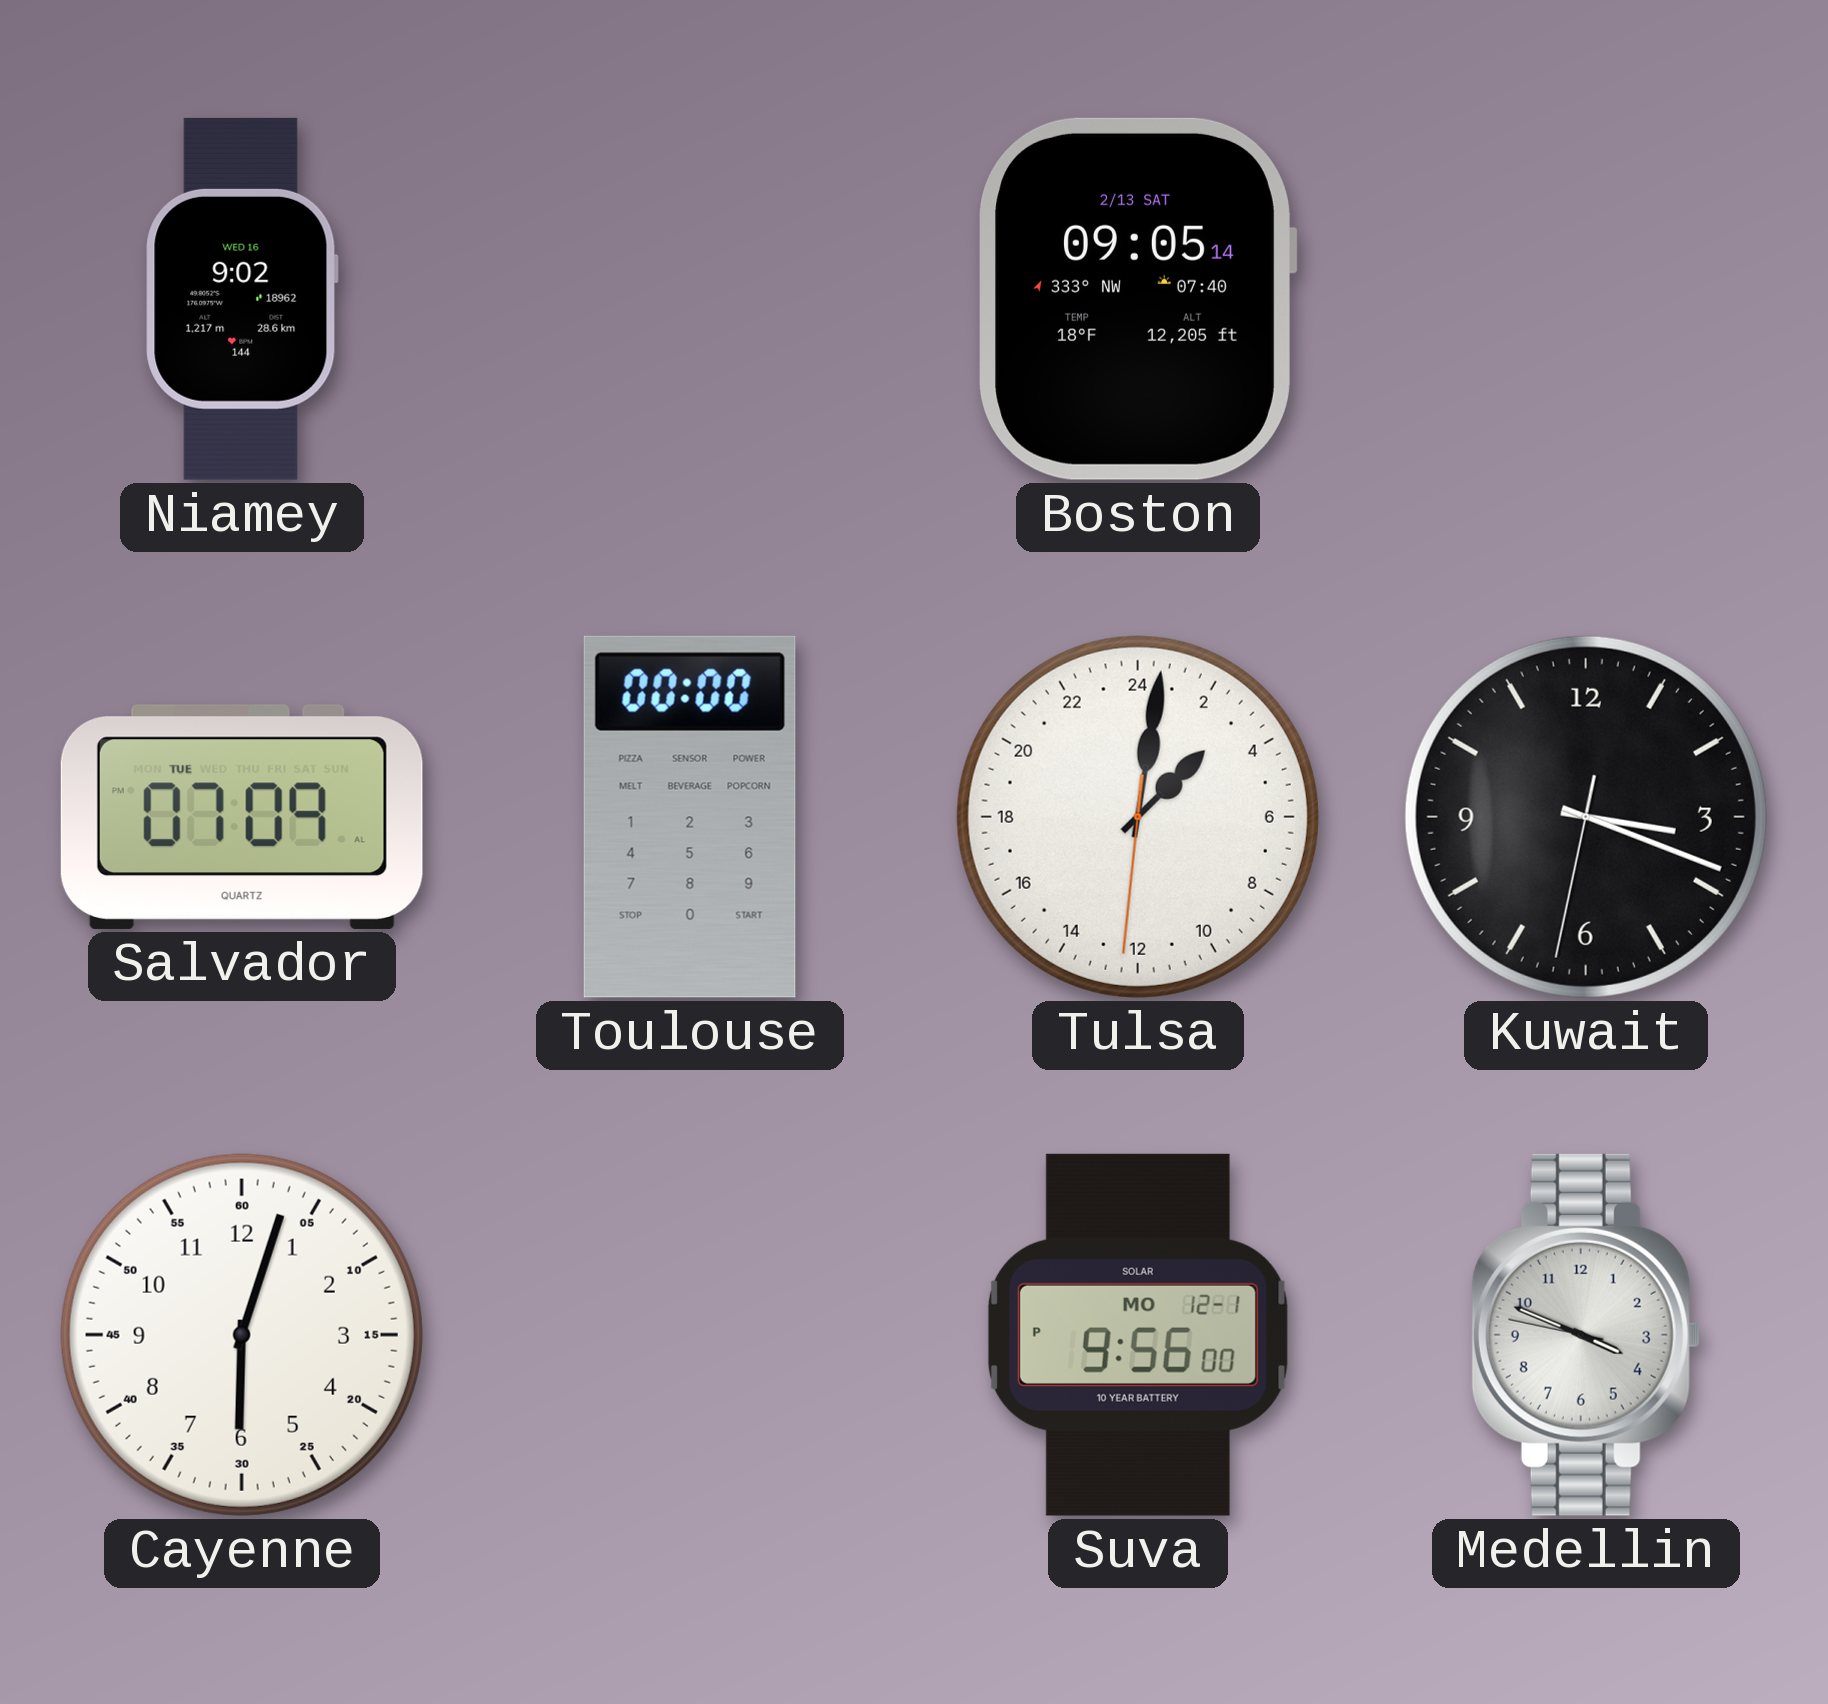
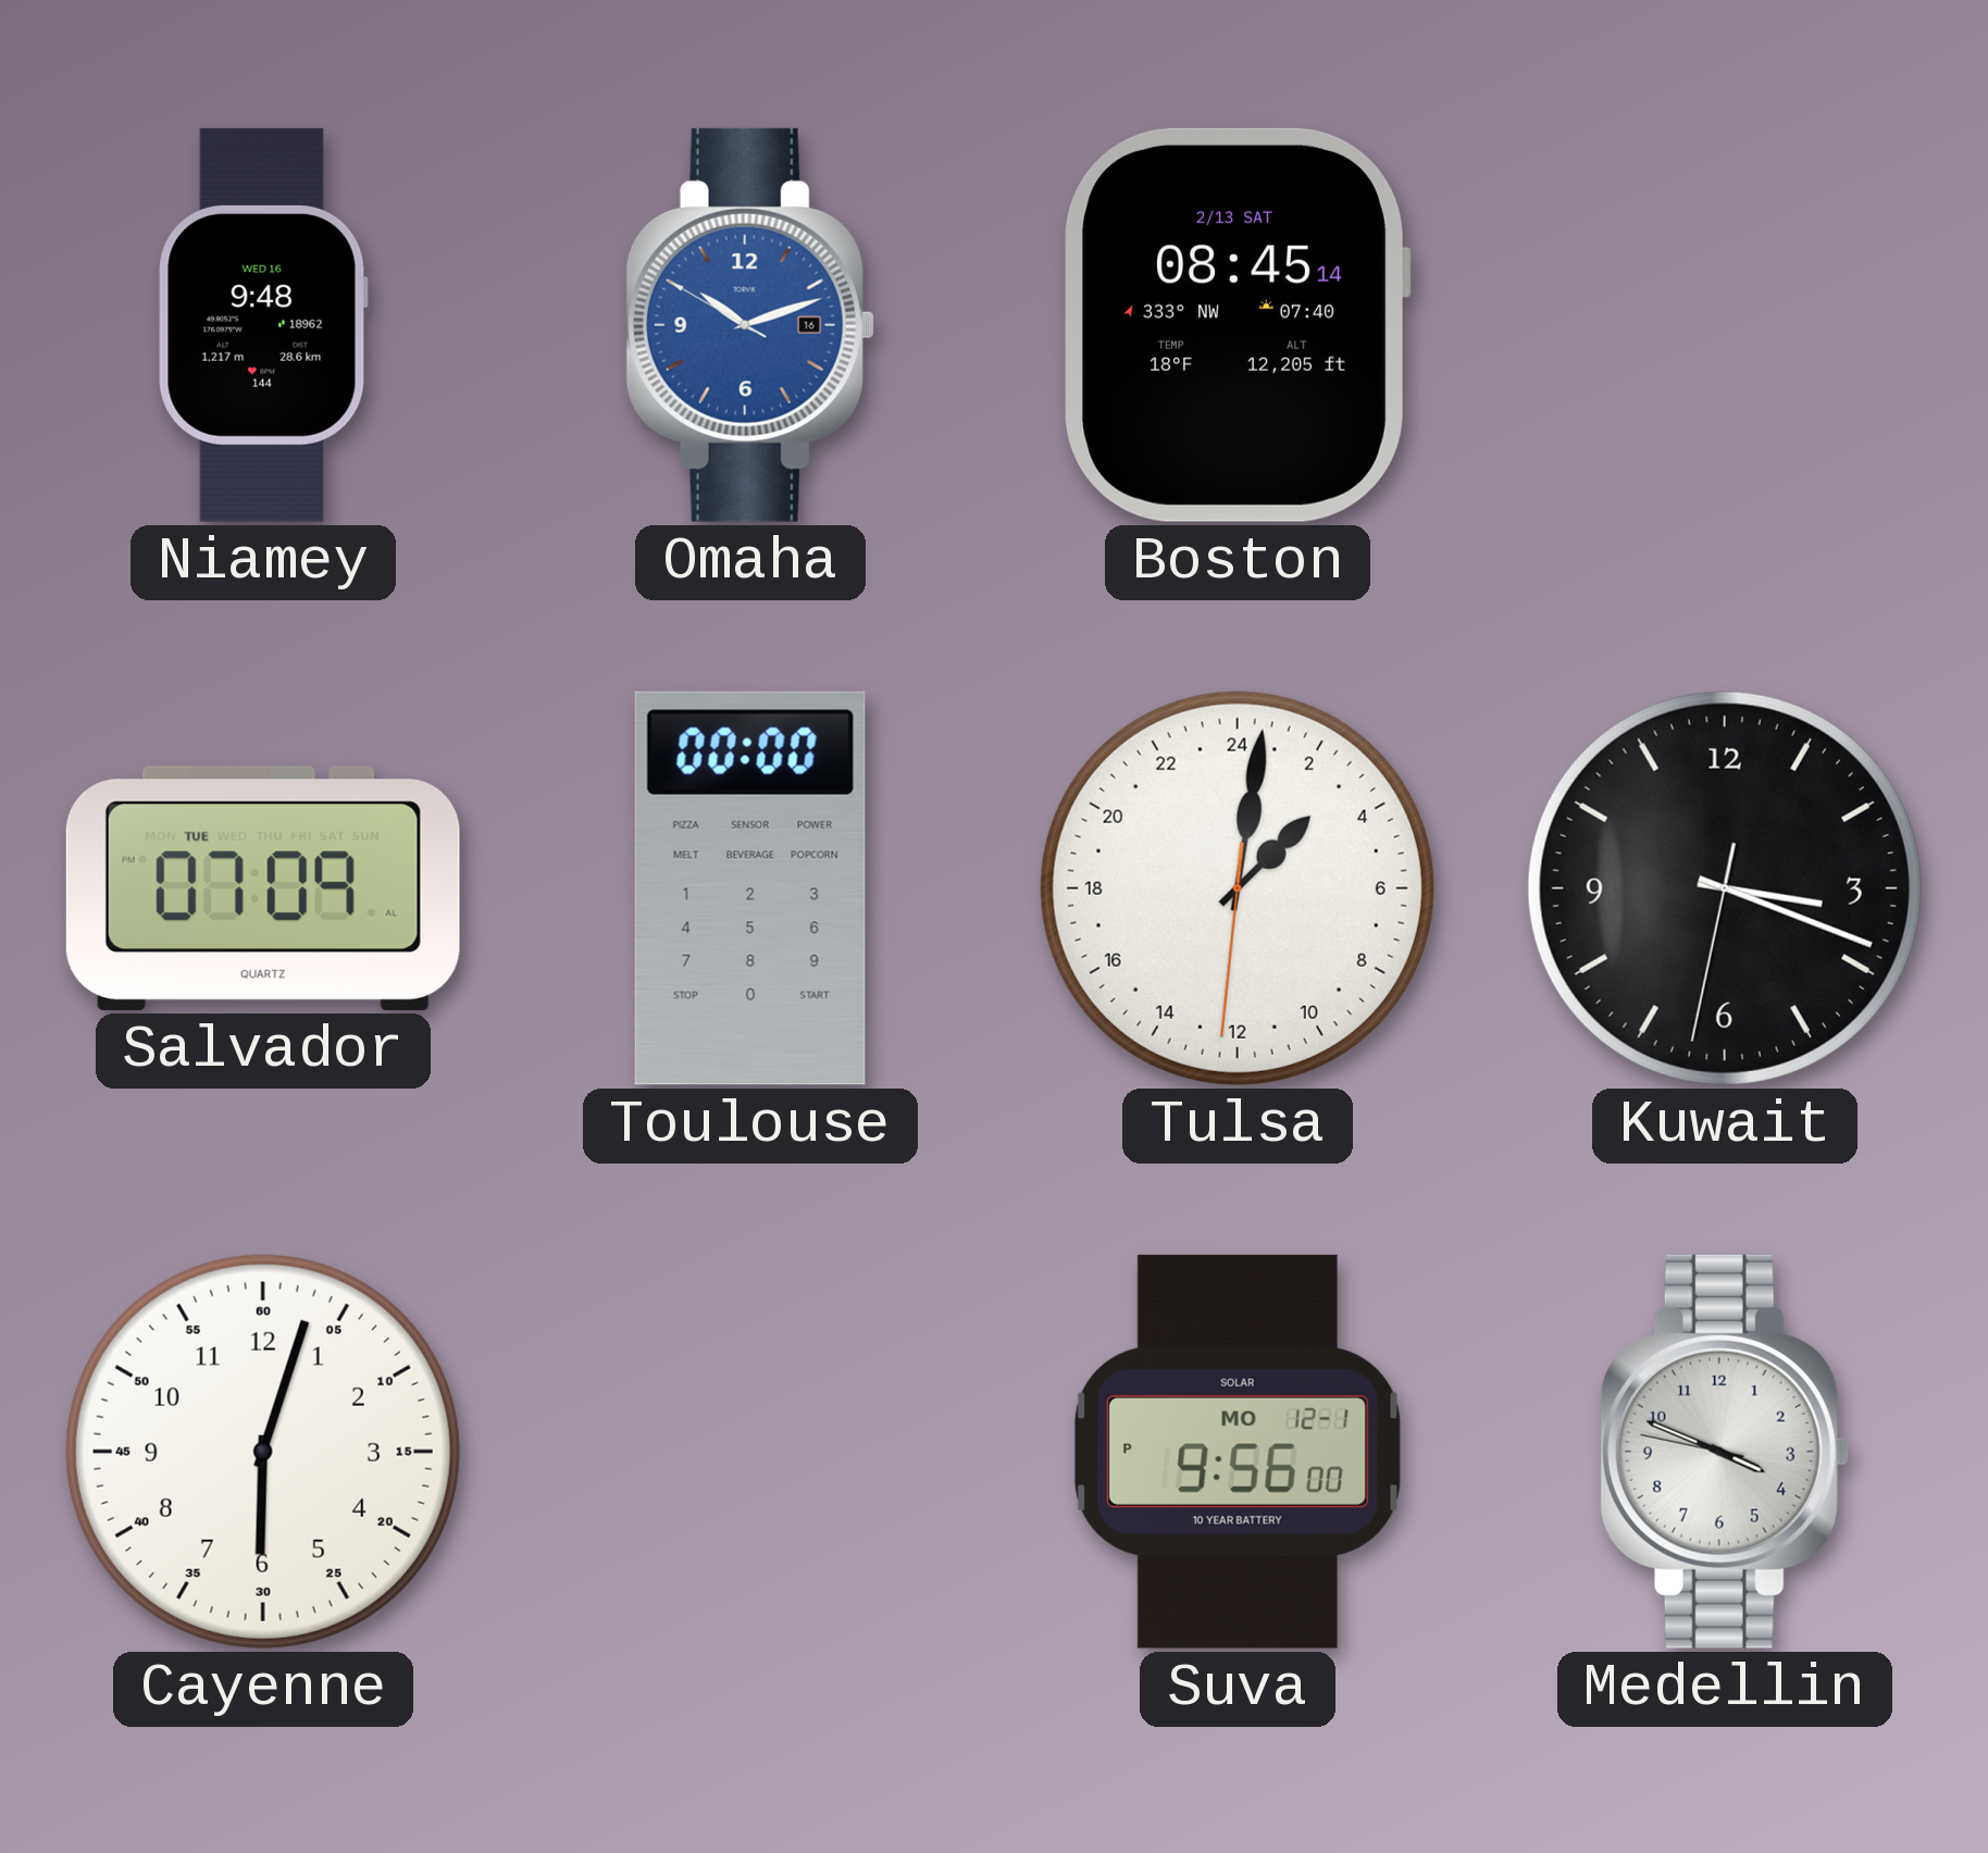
Niamey: 9:02 -> 9:48 (263, 325)
Omaha: none -> 10:11 (750, 325)
Boston: 09:05 -> 08:45 (1238, 325)
